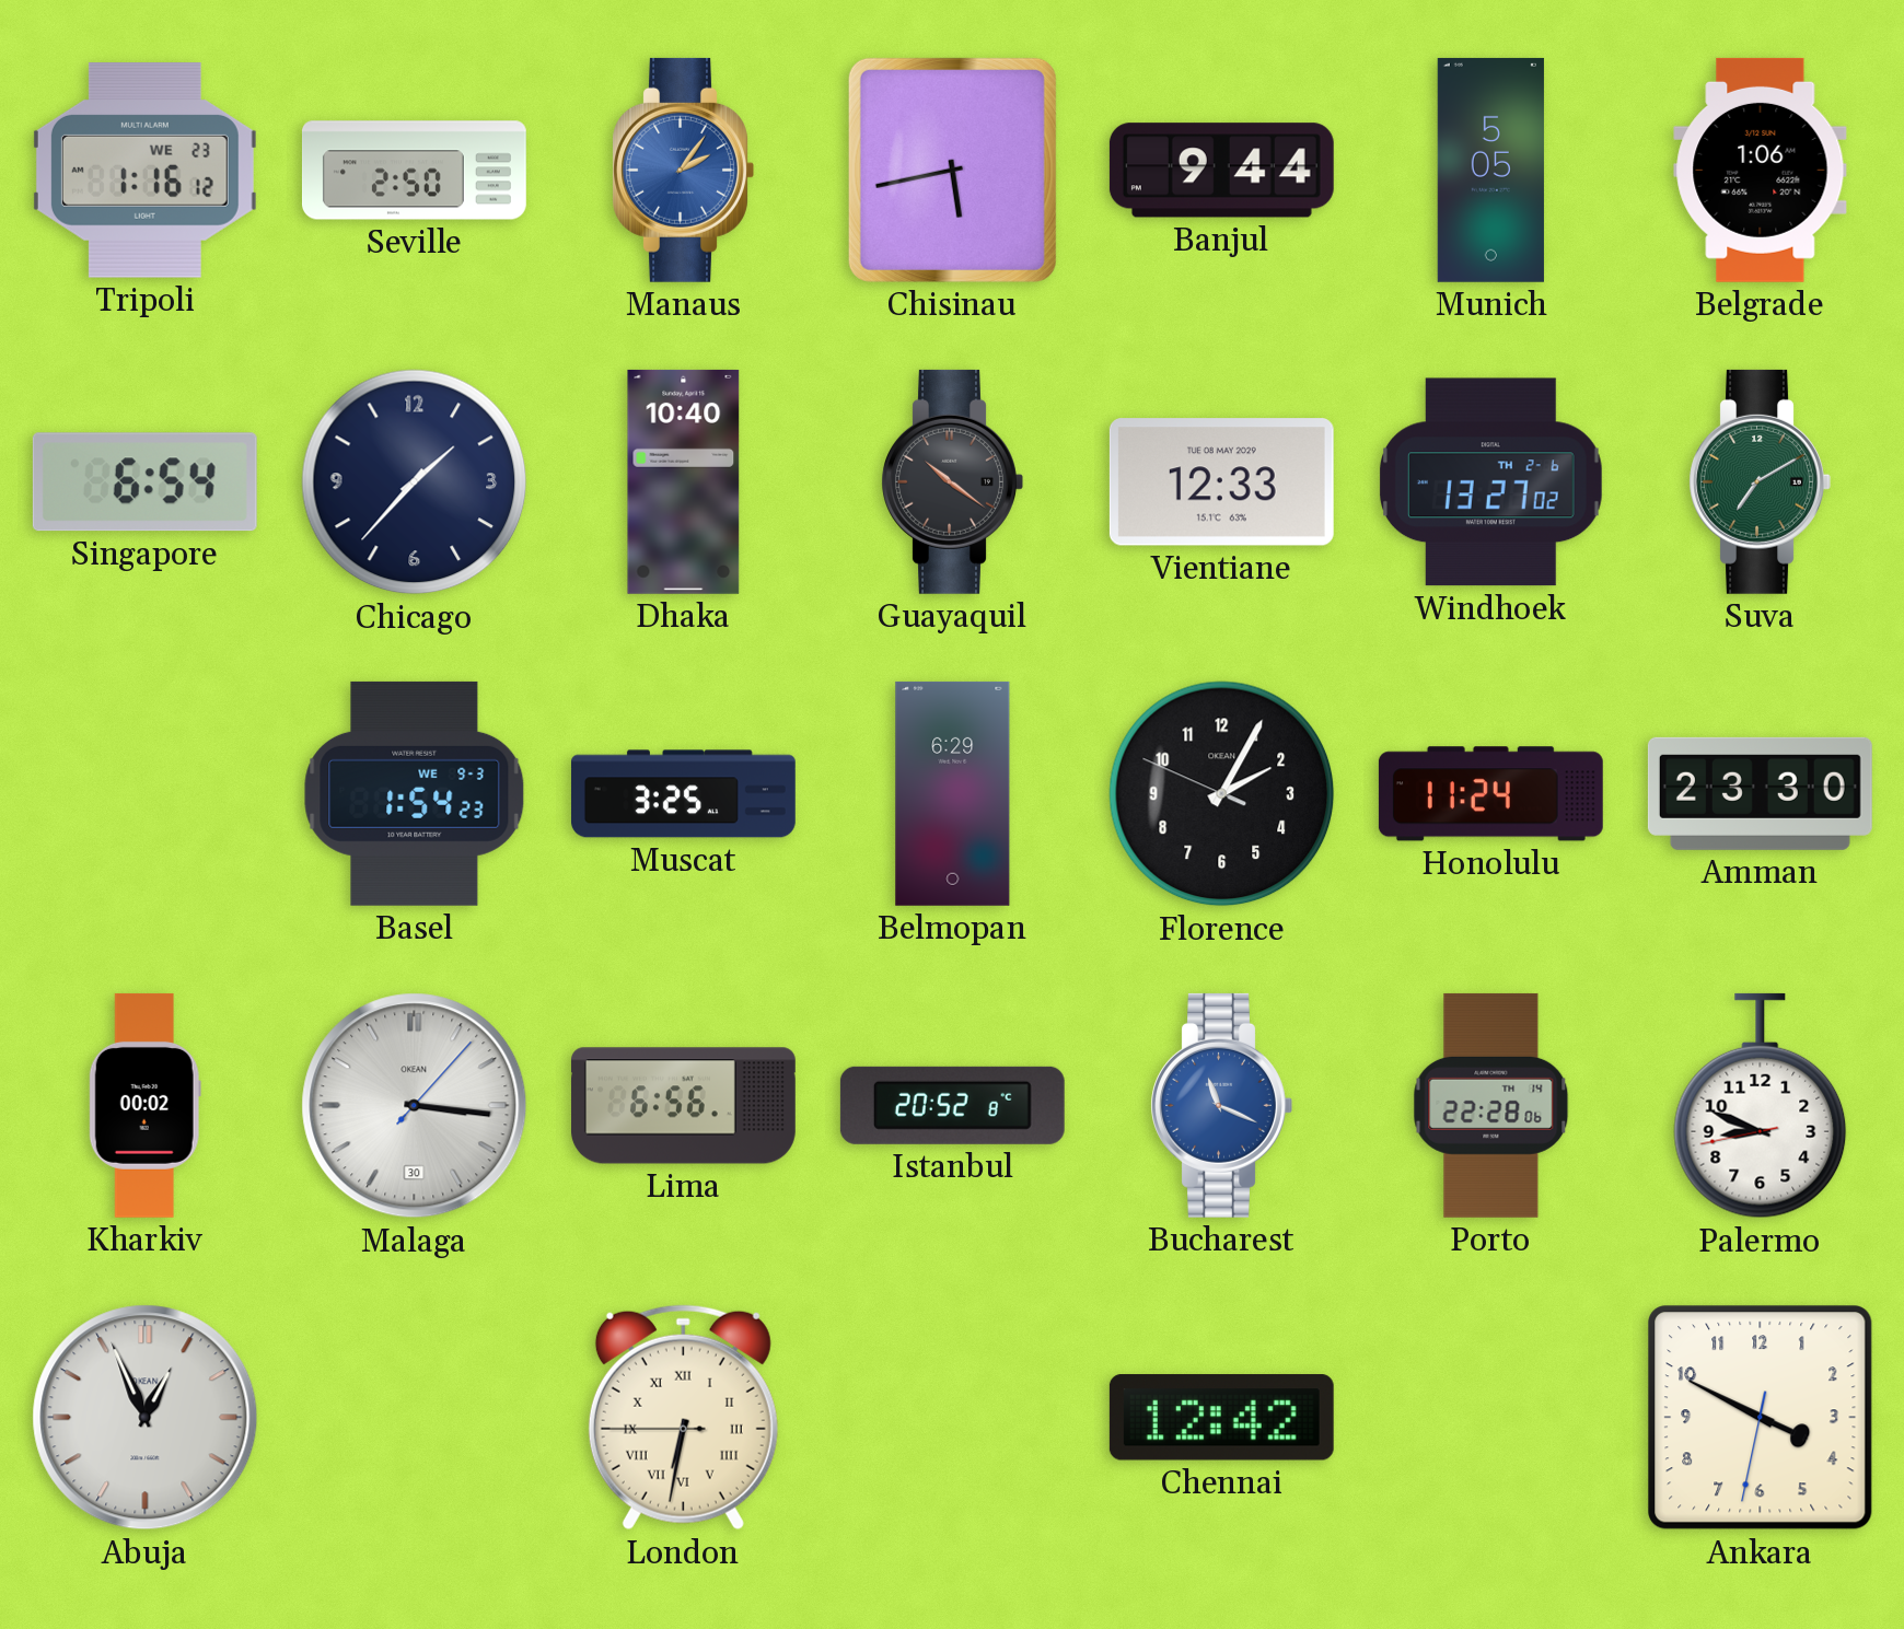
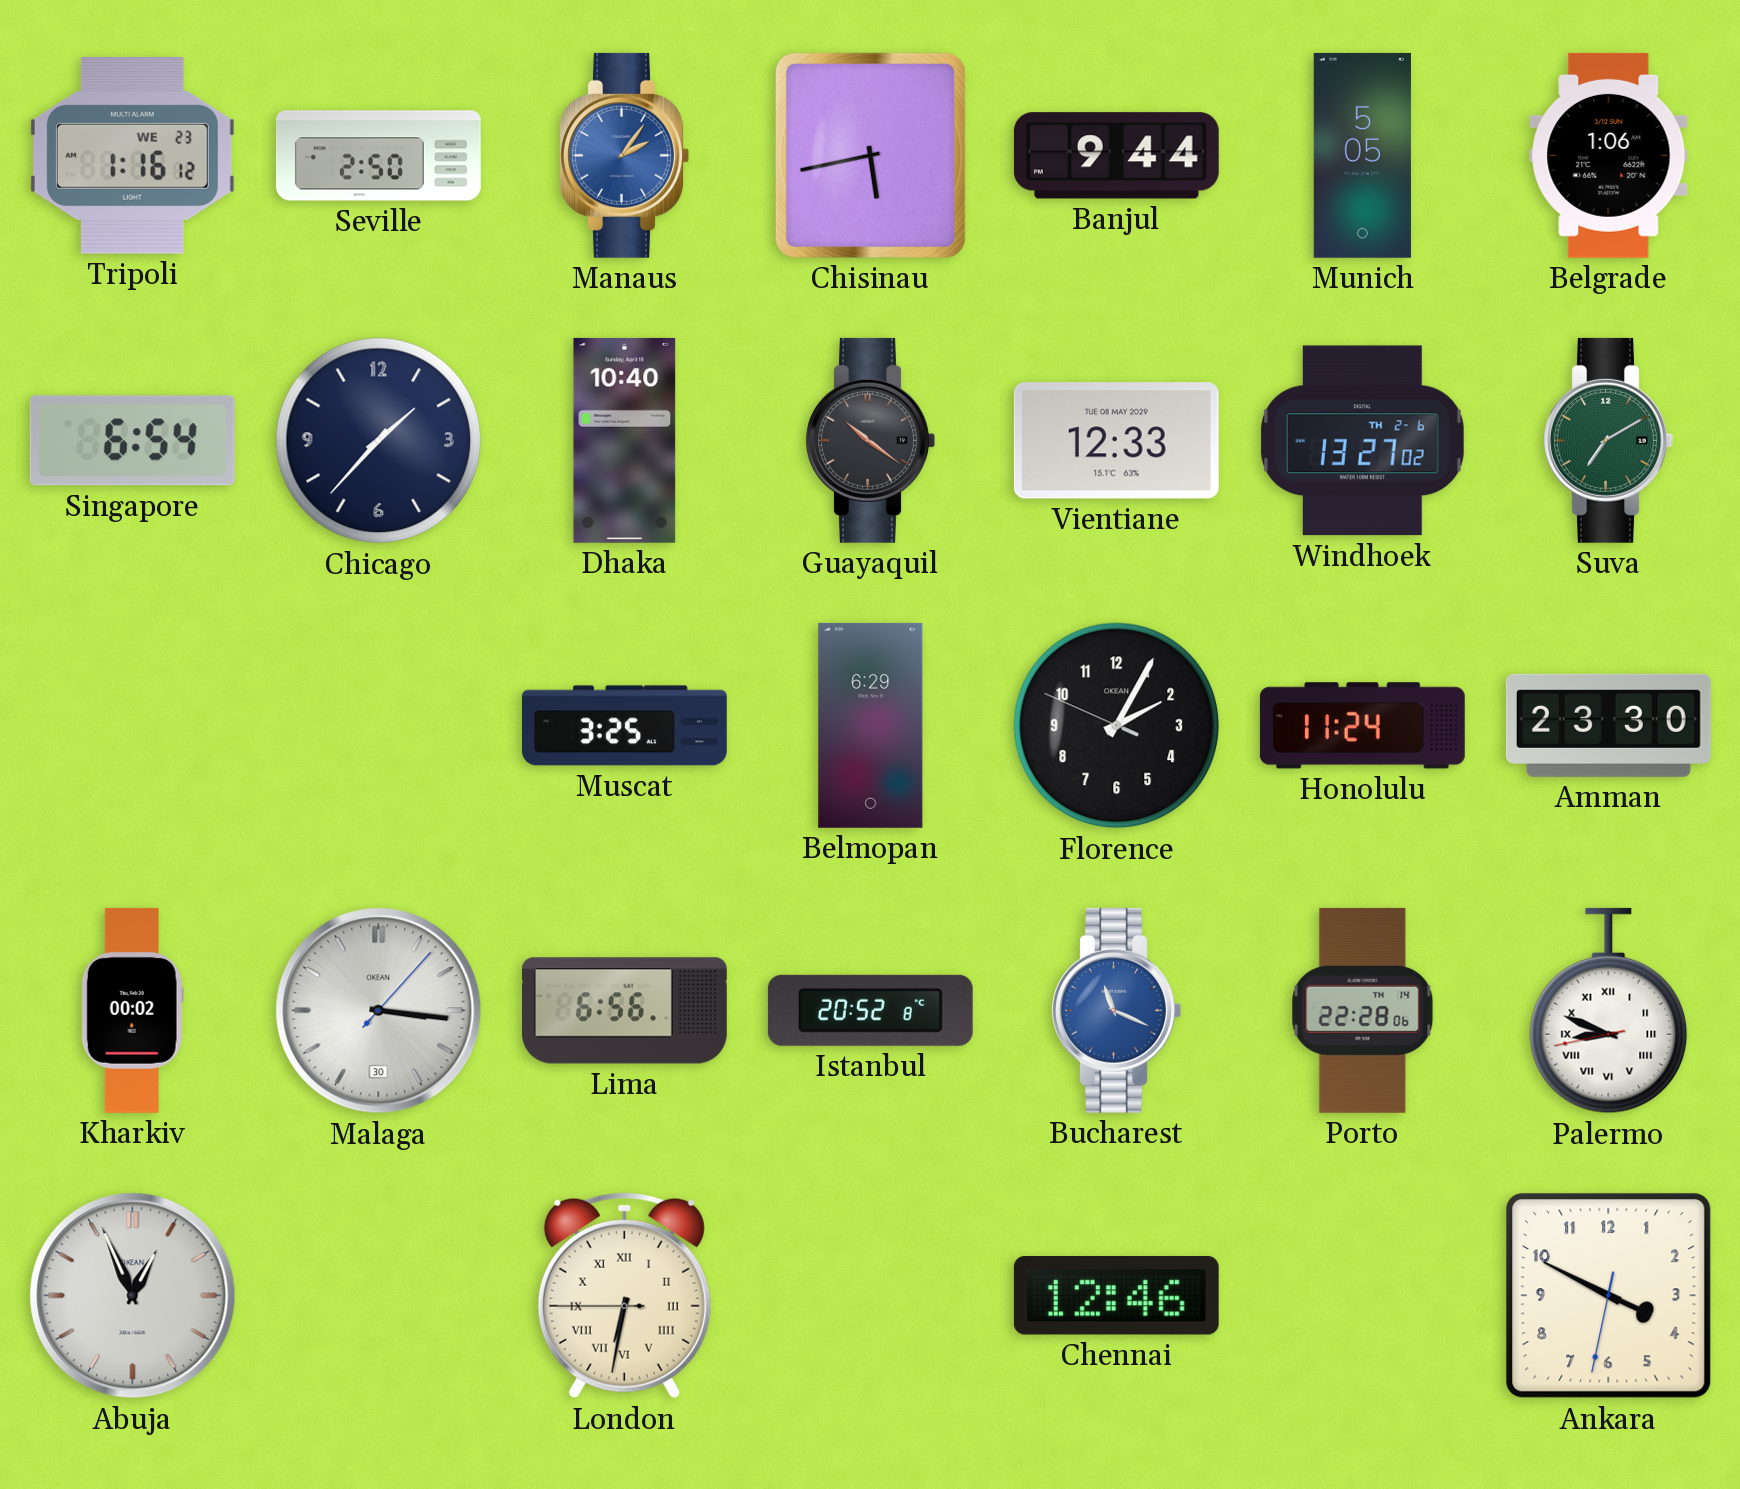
Basel: 1:54 -> none (415, 793)
Palermo numerals: Arabic -> Roman (1609, 1011)
Chennai: 12:42 -> 12:46 (1116, 1296)
